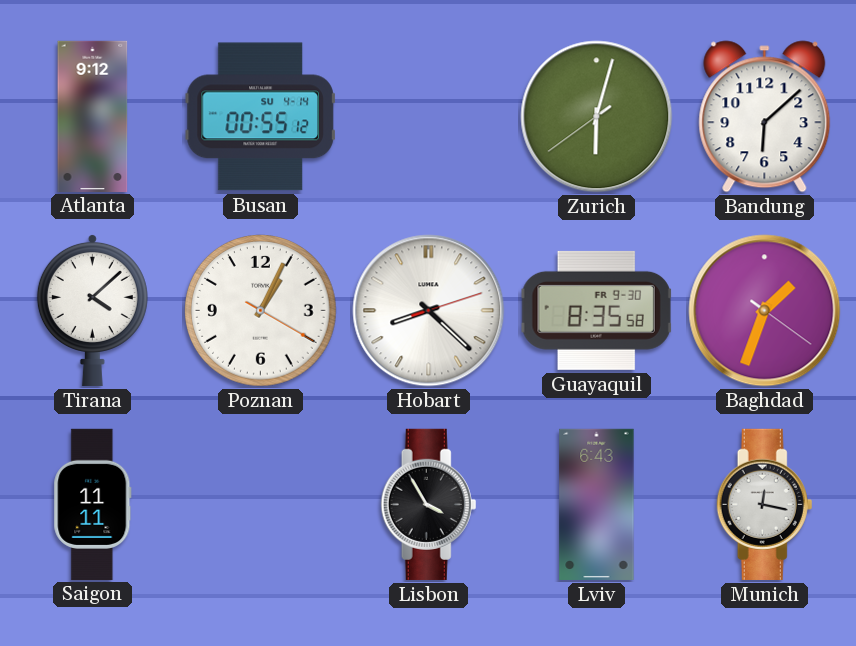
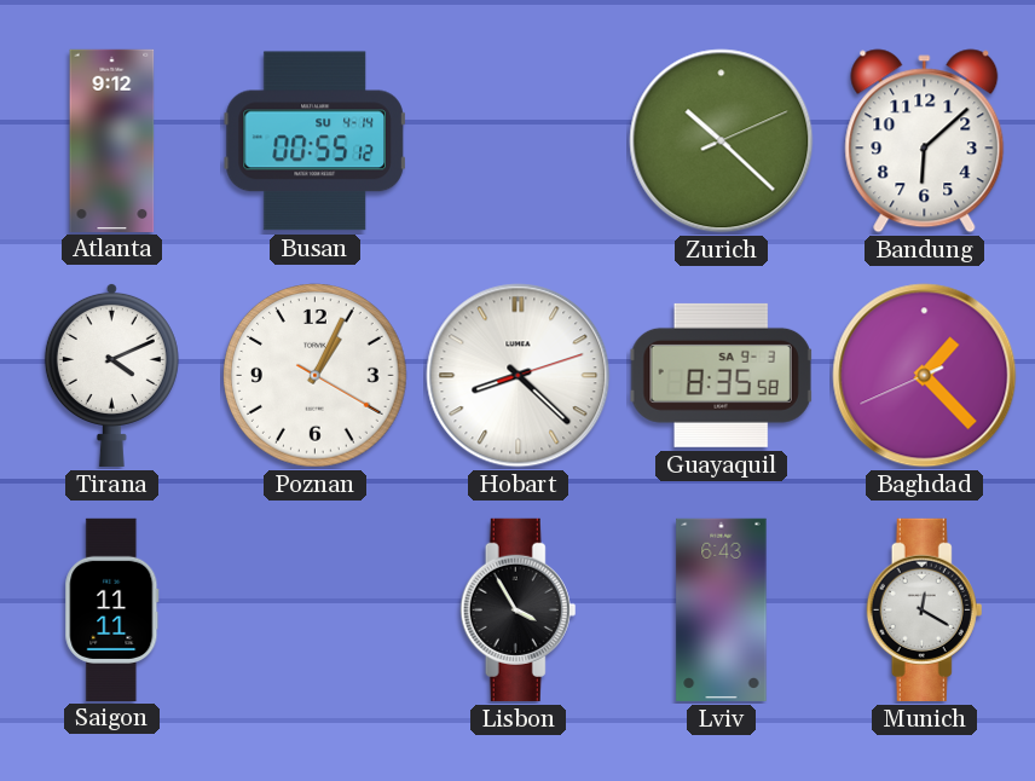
Zurich: 6:02 -> 10:22 (722, 141)
Tirana: 4:08 -> 4:11 (111, 375)
Guayaquil date: FR 9-30 -> SA 9-3 (722, 375)
Baghdad: 1:33 -> 1:22 (925, 376)
Munich: 12:17 -> 12:20 (925, 609)
